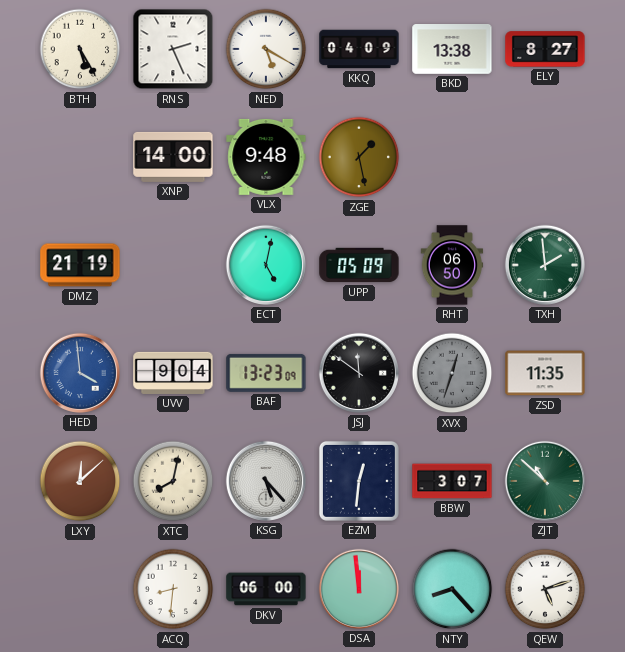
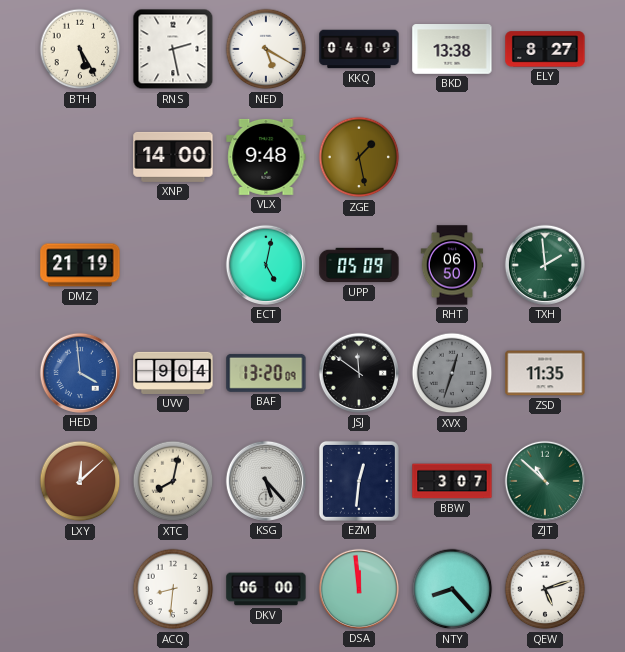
RNS: 2:26 -> 2:28 (173, 49)
BAF: 13:23 -> 13:20 (266, 373)
